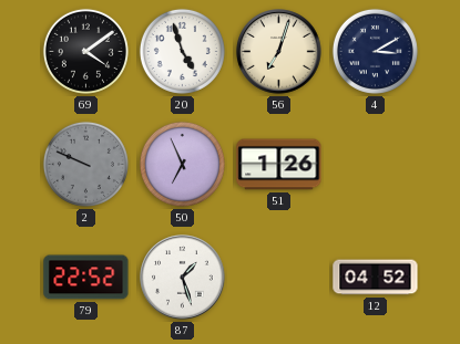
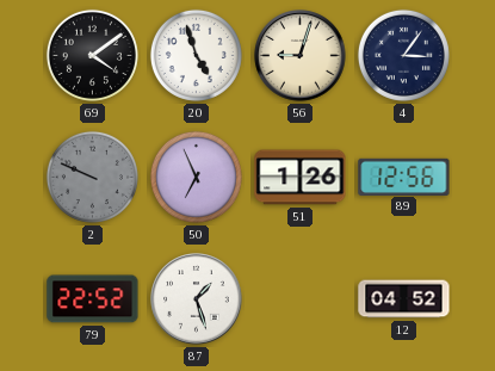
56: 7:03 -> 9:03 (301, 56)
4: 3:10 -> 3:06 (403, 55)
89: none -> 12:56 (404, 177)
